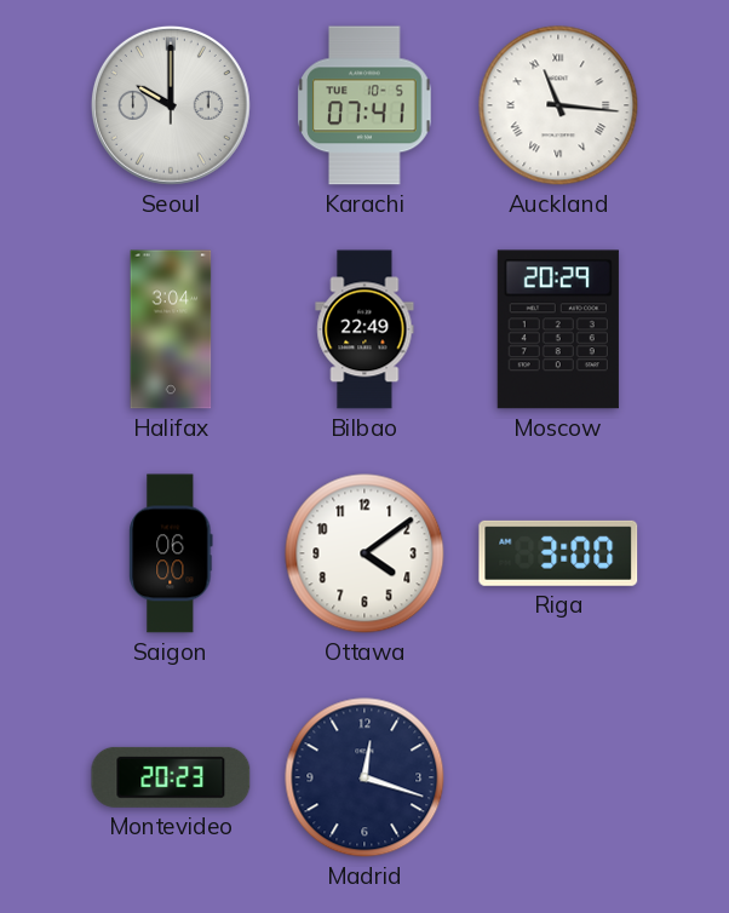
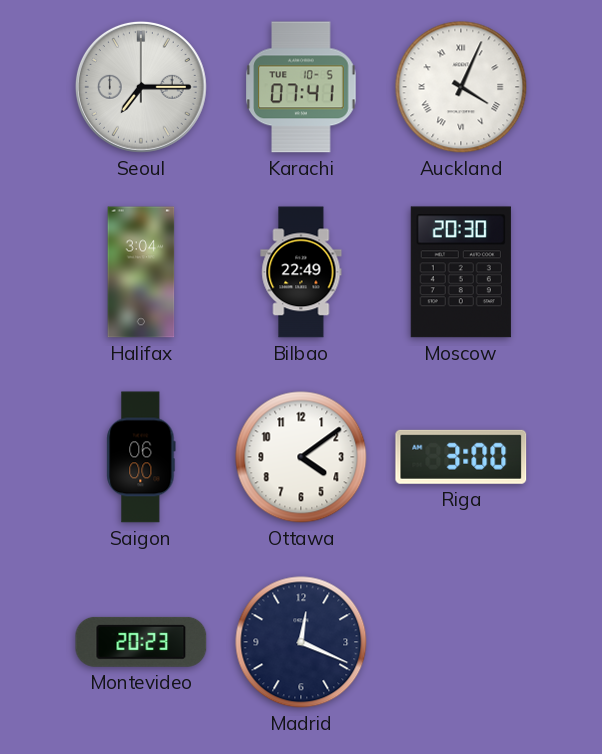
Seoul: 10:00 -> 7:15 (141, 87)
Auckland: 11:16 -> 4:04 (461, 87)
Moscow: 20:29 -> 20:30 (461, 272)
Madrid: 12:18 -> 12:19 (301, 642)
